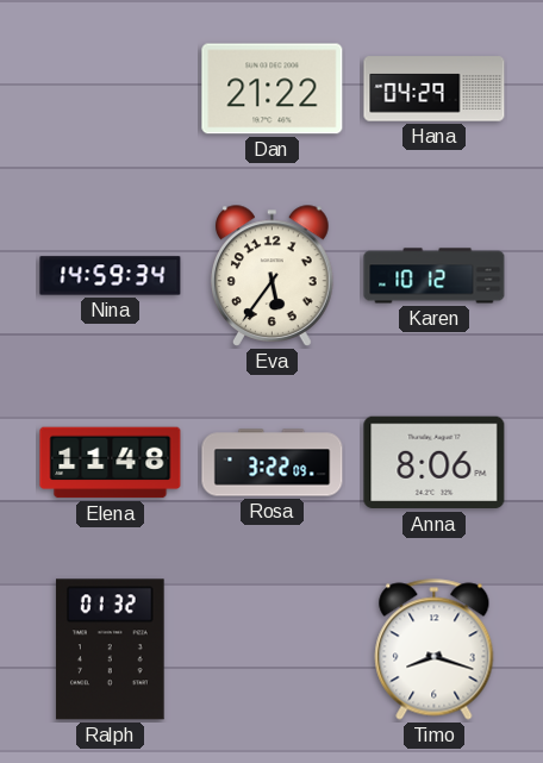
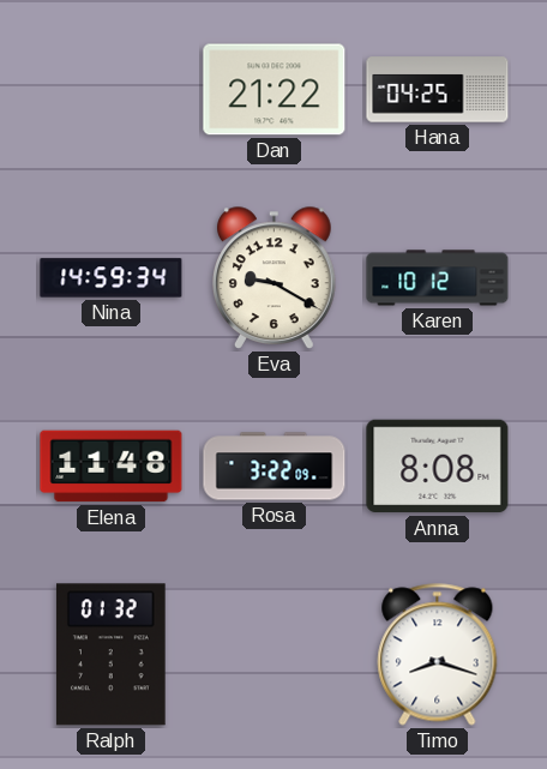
Hana: 04:29 -> 04:25 (438, 90)
Eva: 5:36 -> 9:20 (275, 278)
Anna: 8:06 -> 8:08 (438, 467)
